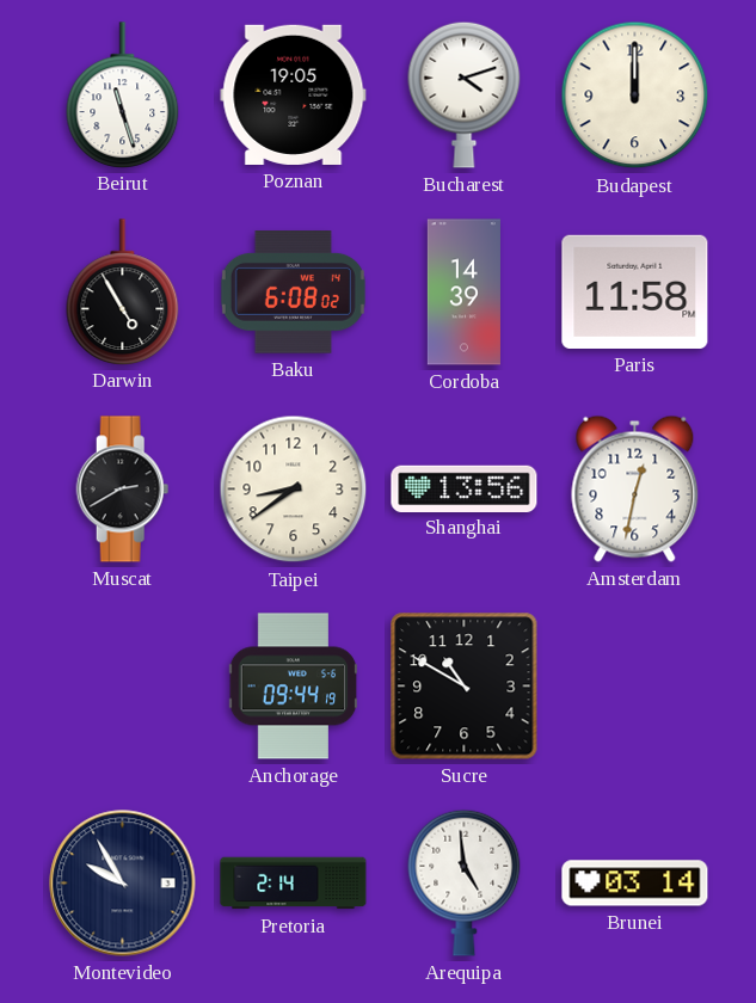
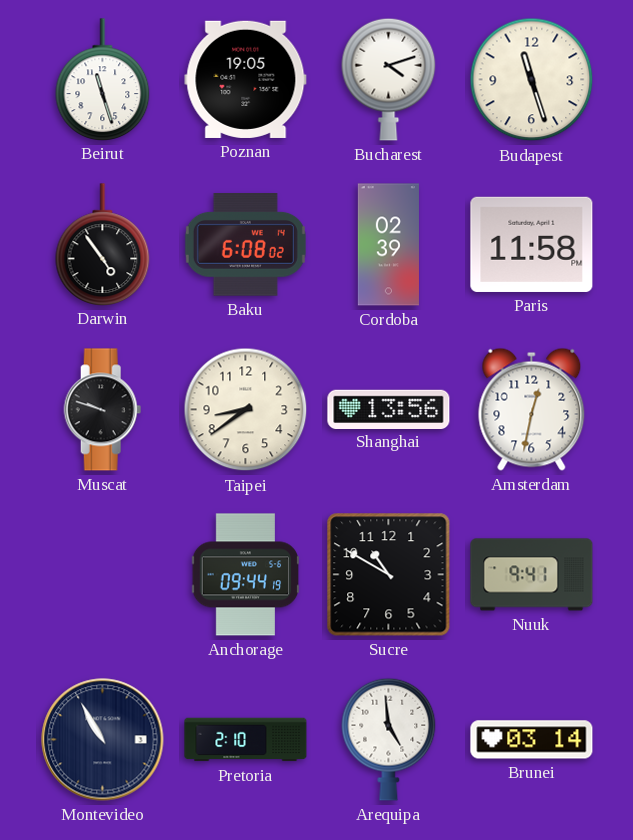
Budapest: 12:00 -> 11:27 (532, 80)
Darwin: 4:55 -> 4:54 (103, 244)
Cordoba: 14:39 -> 02:39 (388, 245)
Muscat: 2:40 -> 9:48 (103, 410)
Nuuk: none -> 9:41 (532, 575)
Montevideo: 9:55 -> 10:55 (103, 740)
Pretoria: 2:14 -> 2:10 (246, 740)
